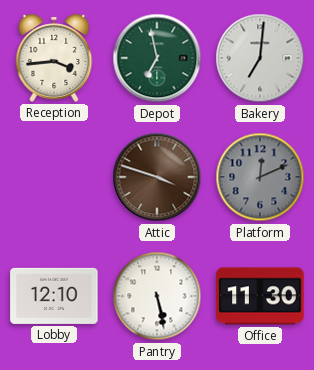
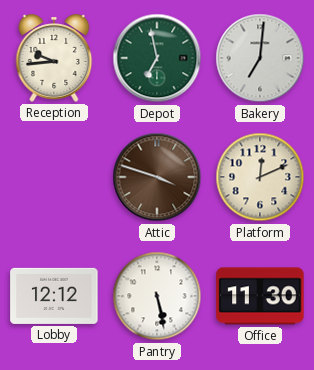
Reception: 3:44 -> 9:44 (54, 58)
Platform dial: grey -> cream (260, 177)
Lobby: 12:10 -> 12:12 (54, 296)
